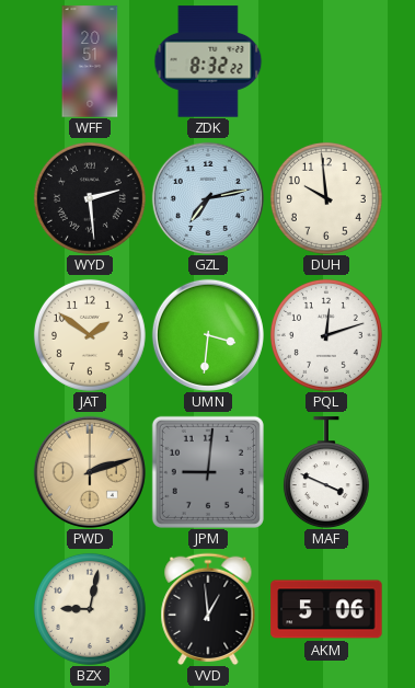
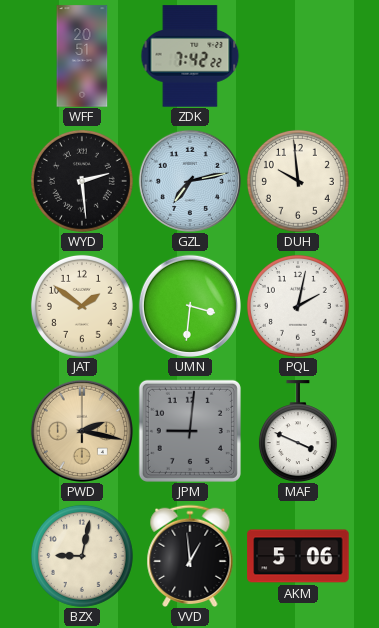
ZDK: 8:32 -> 7:42 (190, 56)
PQL: 12:12 -> 2:02 (298, 306)
PWD: 2:12 -> 2:17 (82, 431)
